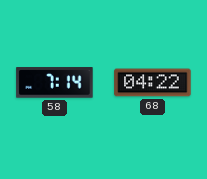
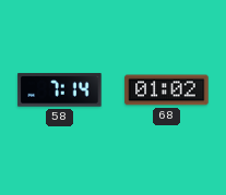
68: 04:22 -> 01:02 (167, 90)
